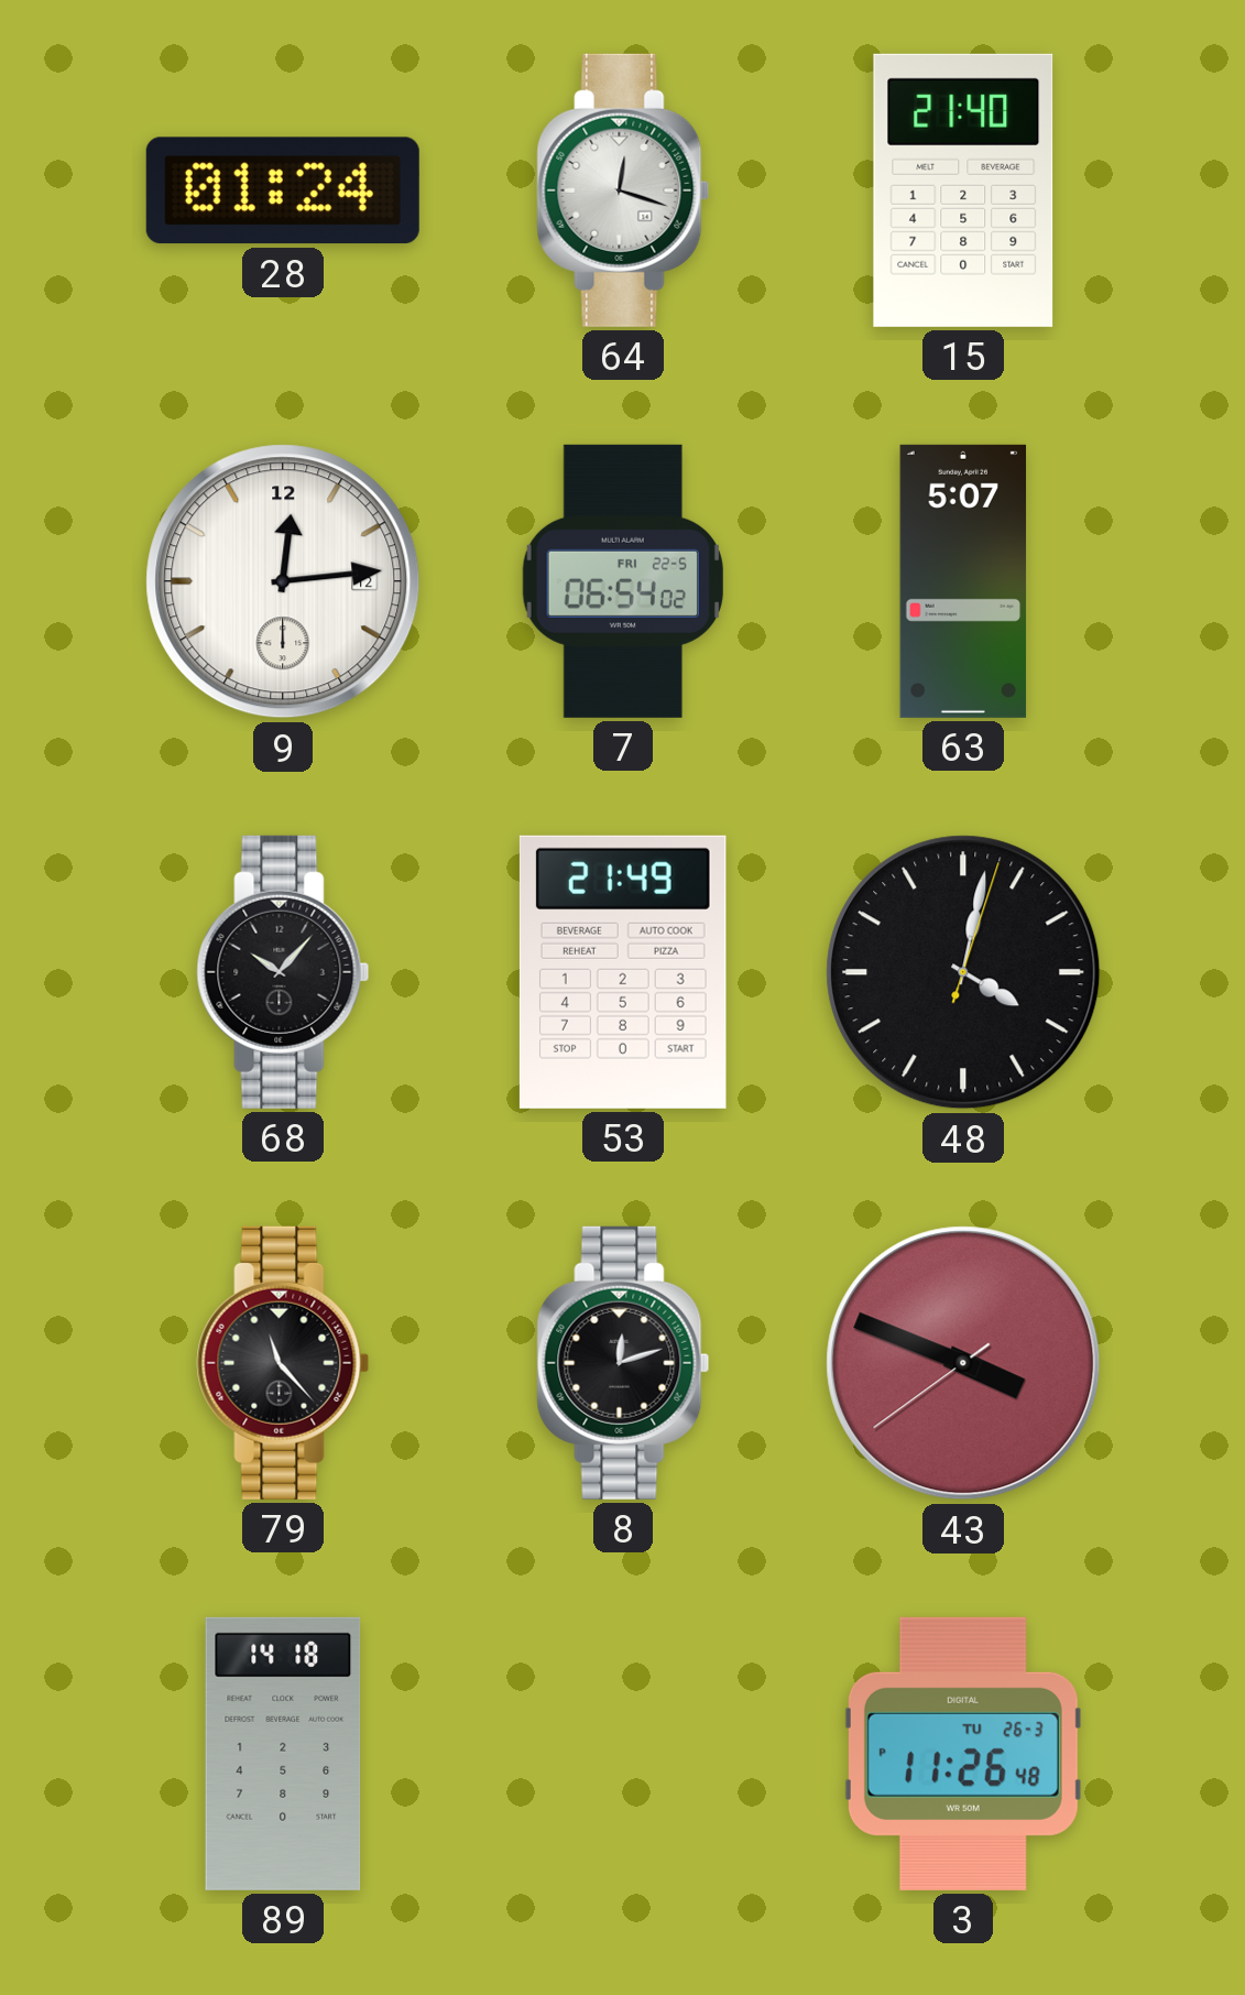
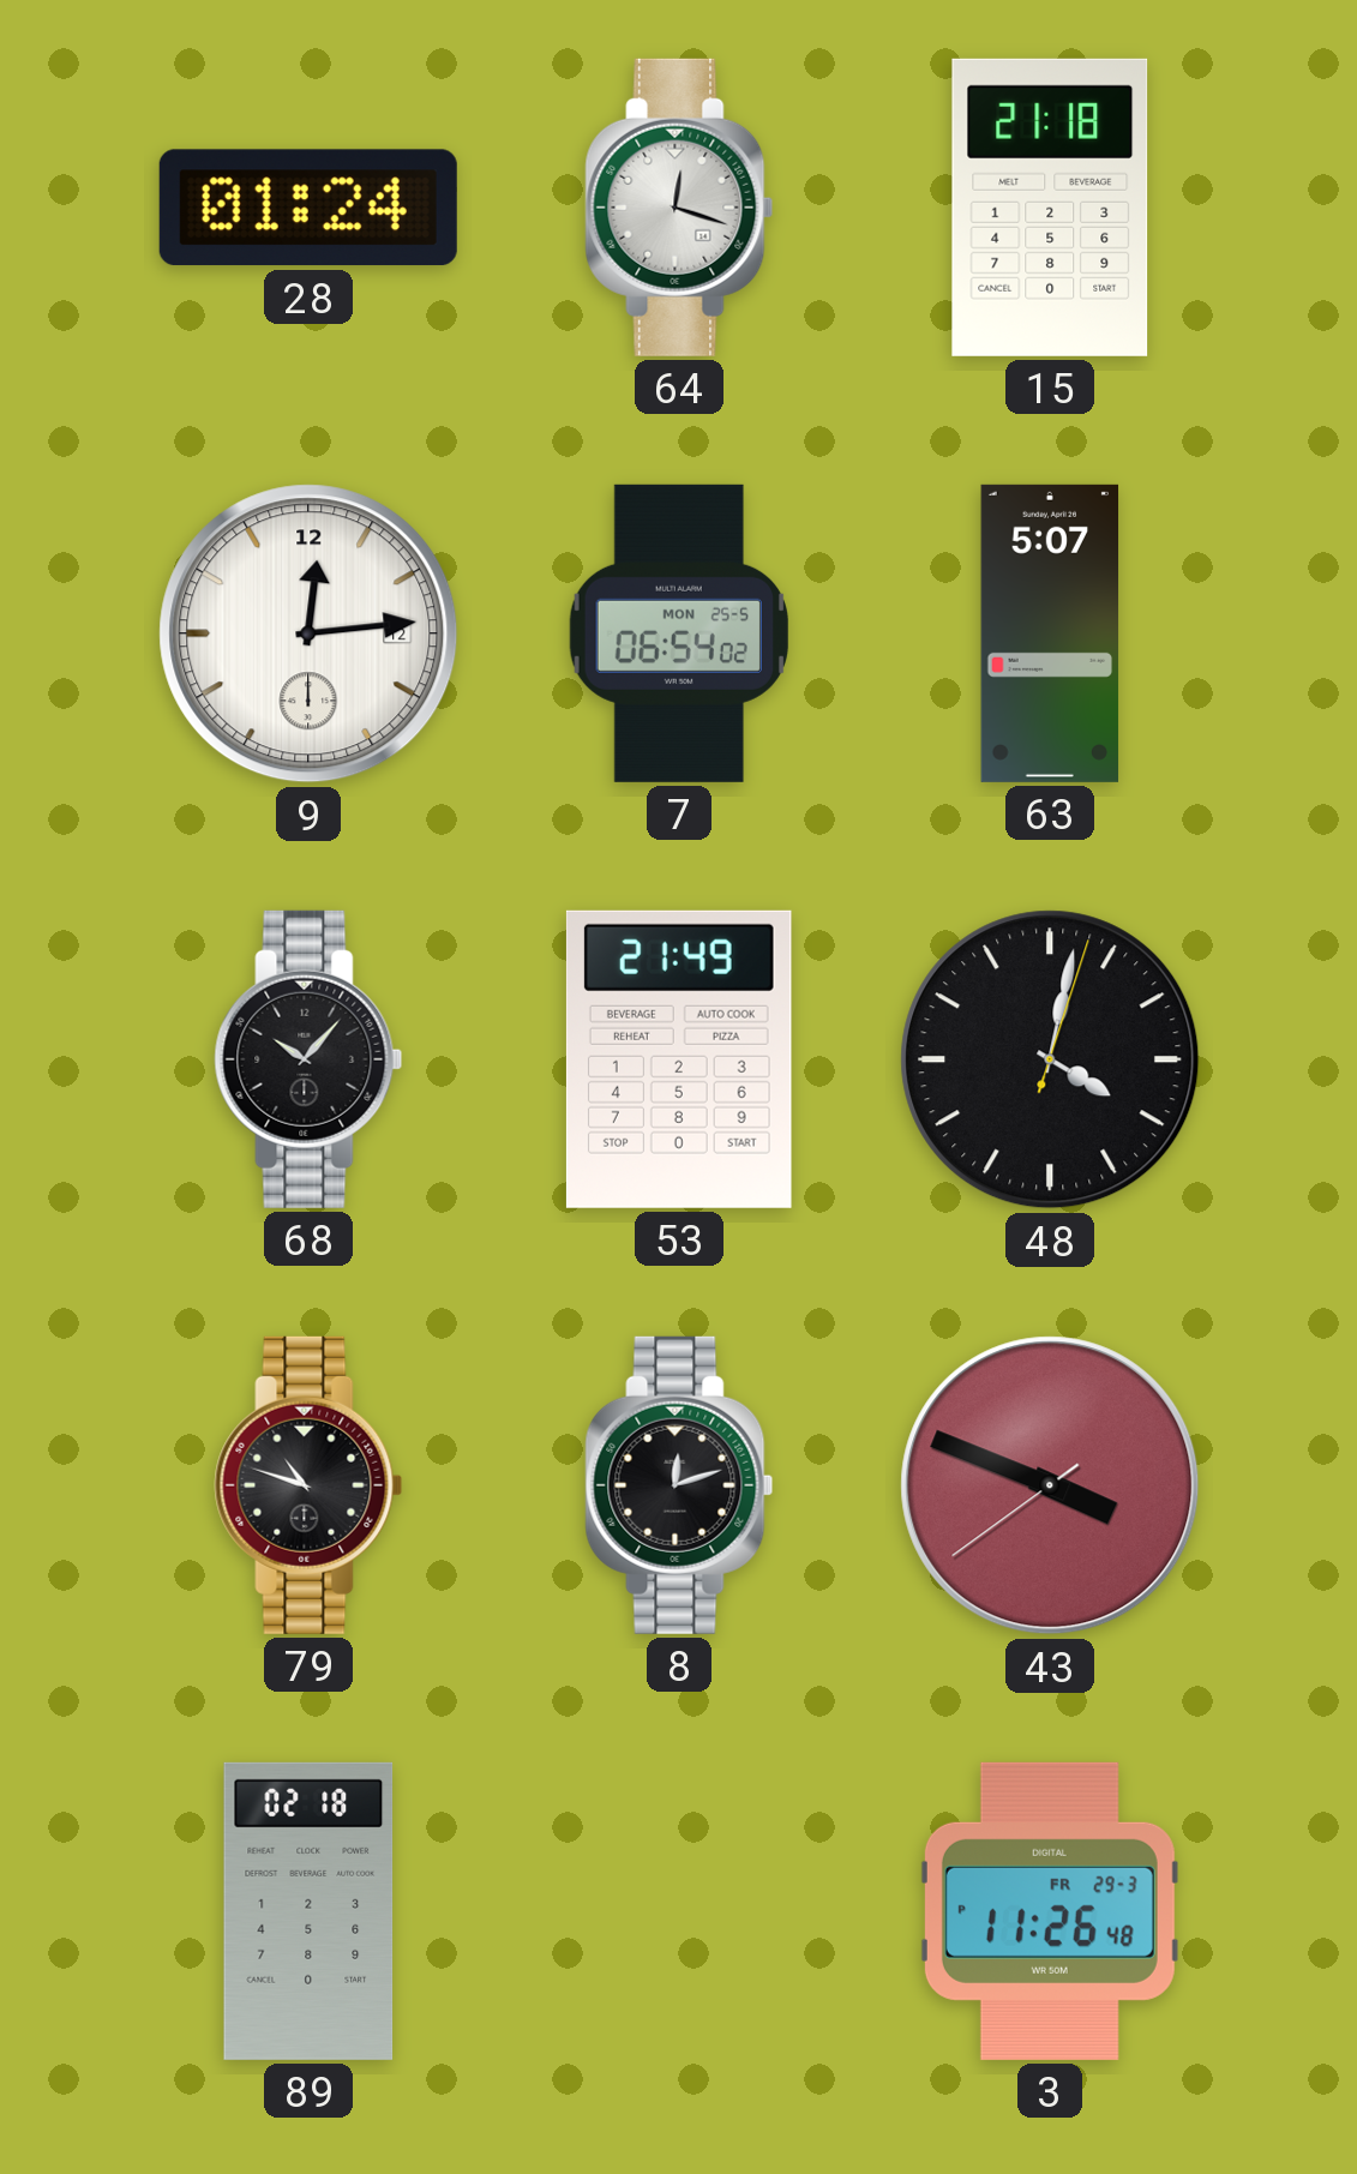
15: 21:40 -> 21:18 (1050, 208)
7 date: FRI 22-5 -> MON 25-5 (679, 633)
79: 11:23 -> 10:48 (308, 1485)
89: 14:18 -> 02:18 (308, 1911)
3 date: TU 26-3 -> FR 29-3 (1050, 1911)
